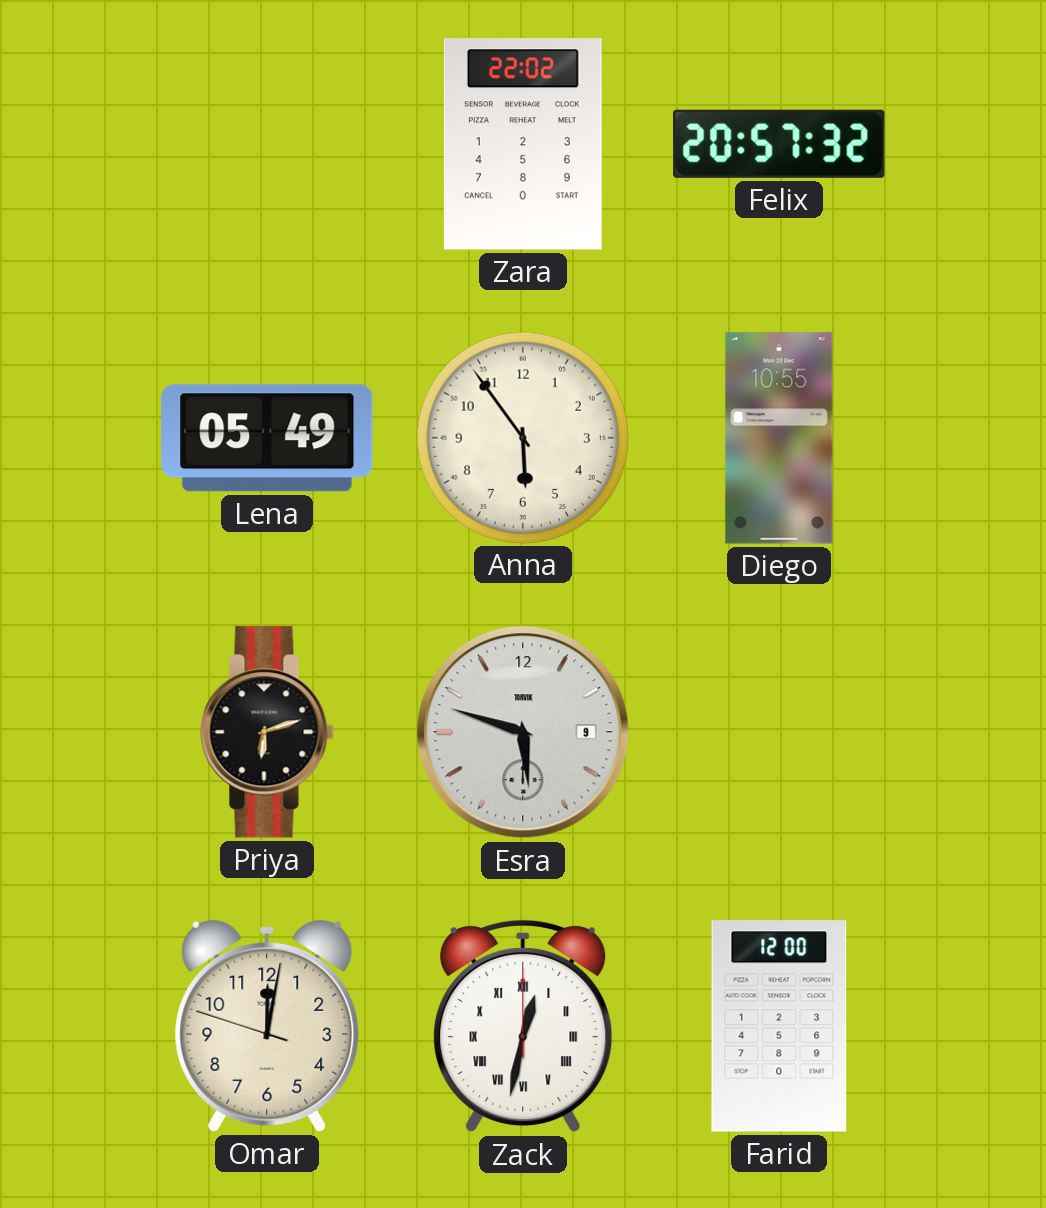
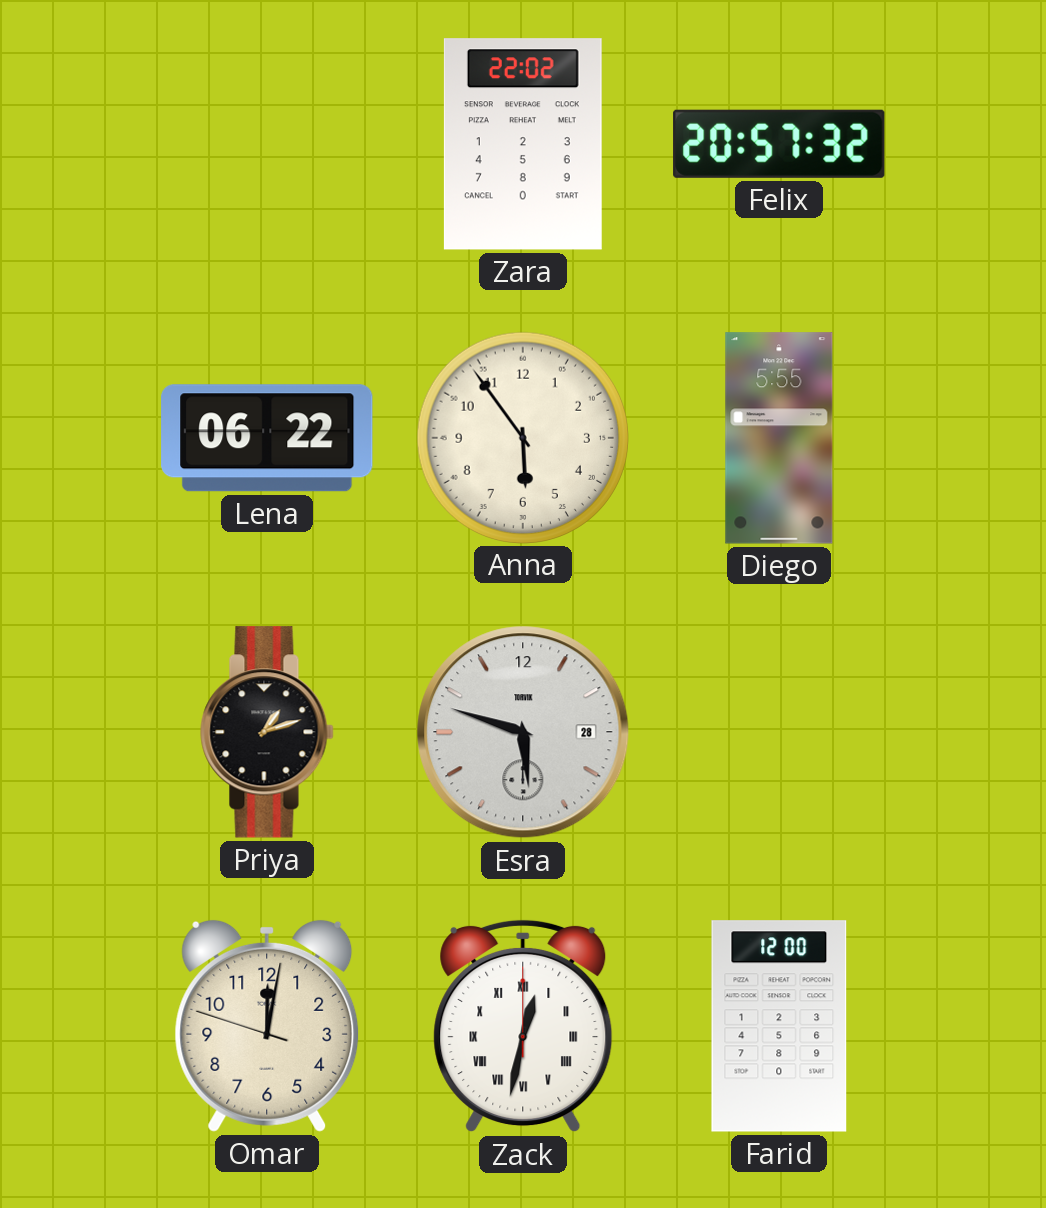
Lena: 05:49 -> 06:22 (267, 438)
Diego: 10:55 -> 5:55 (779, 438)
Priya: 6:12 -> 1:12 (267, 732)
Esra date: 9 -> 28 (523, 732)
